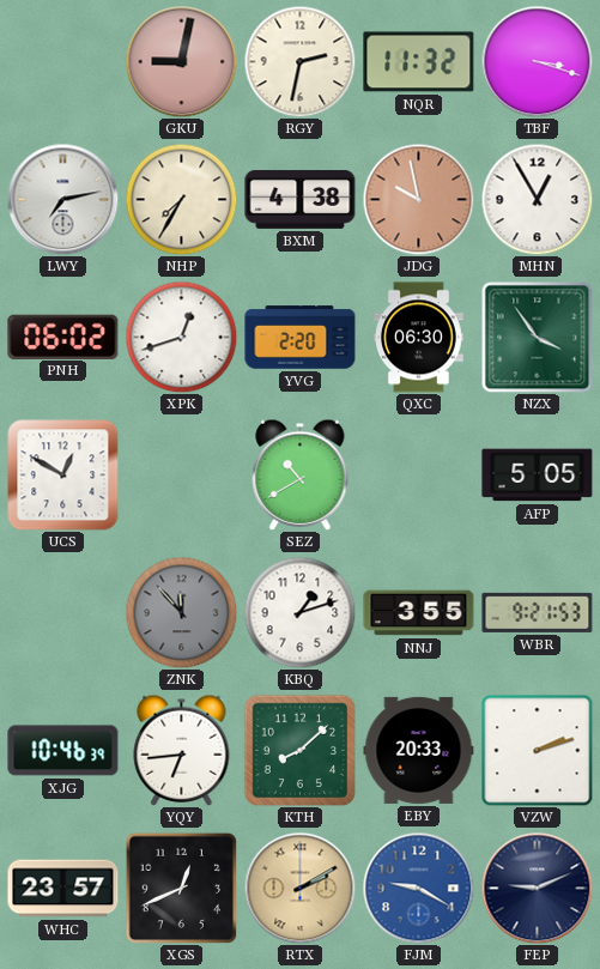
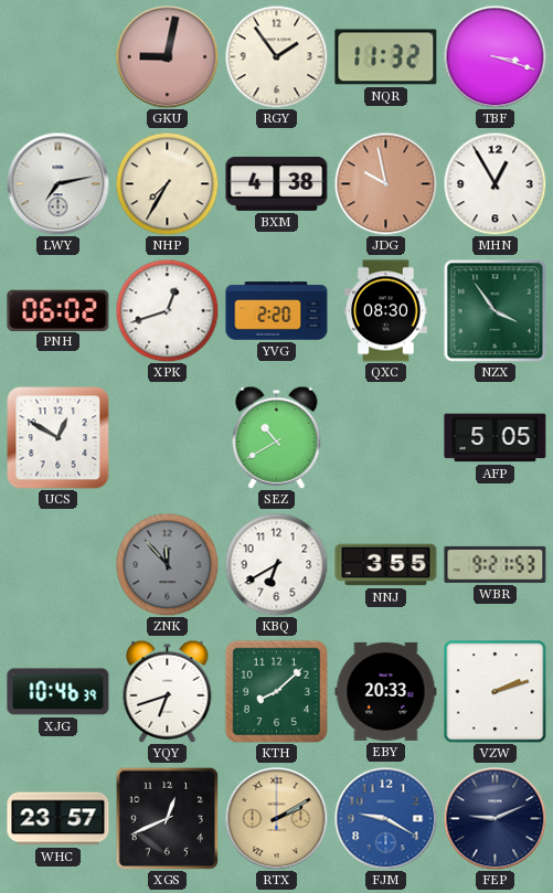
RGY: 2:32 -> 1:54 (276, 56)
QXC: 06:30 -> 08:30 (386, 311)
KBQ: 1:12 -> 6:40 (276, 564)
YQY: 6:44 -> 6:42 (168, 691)
